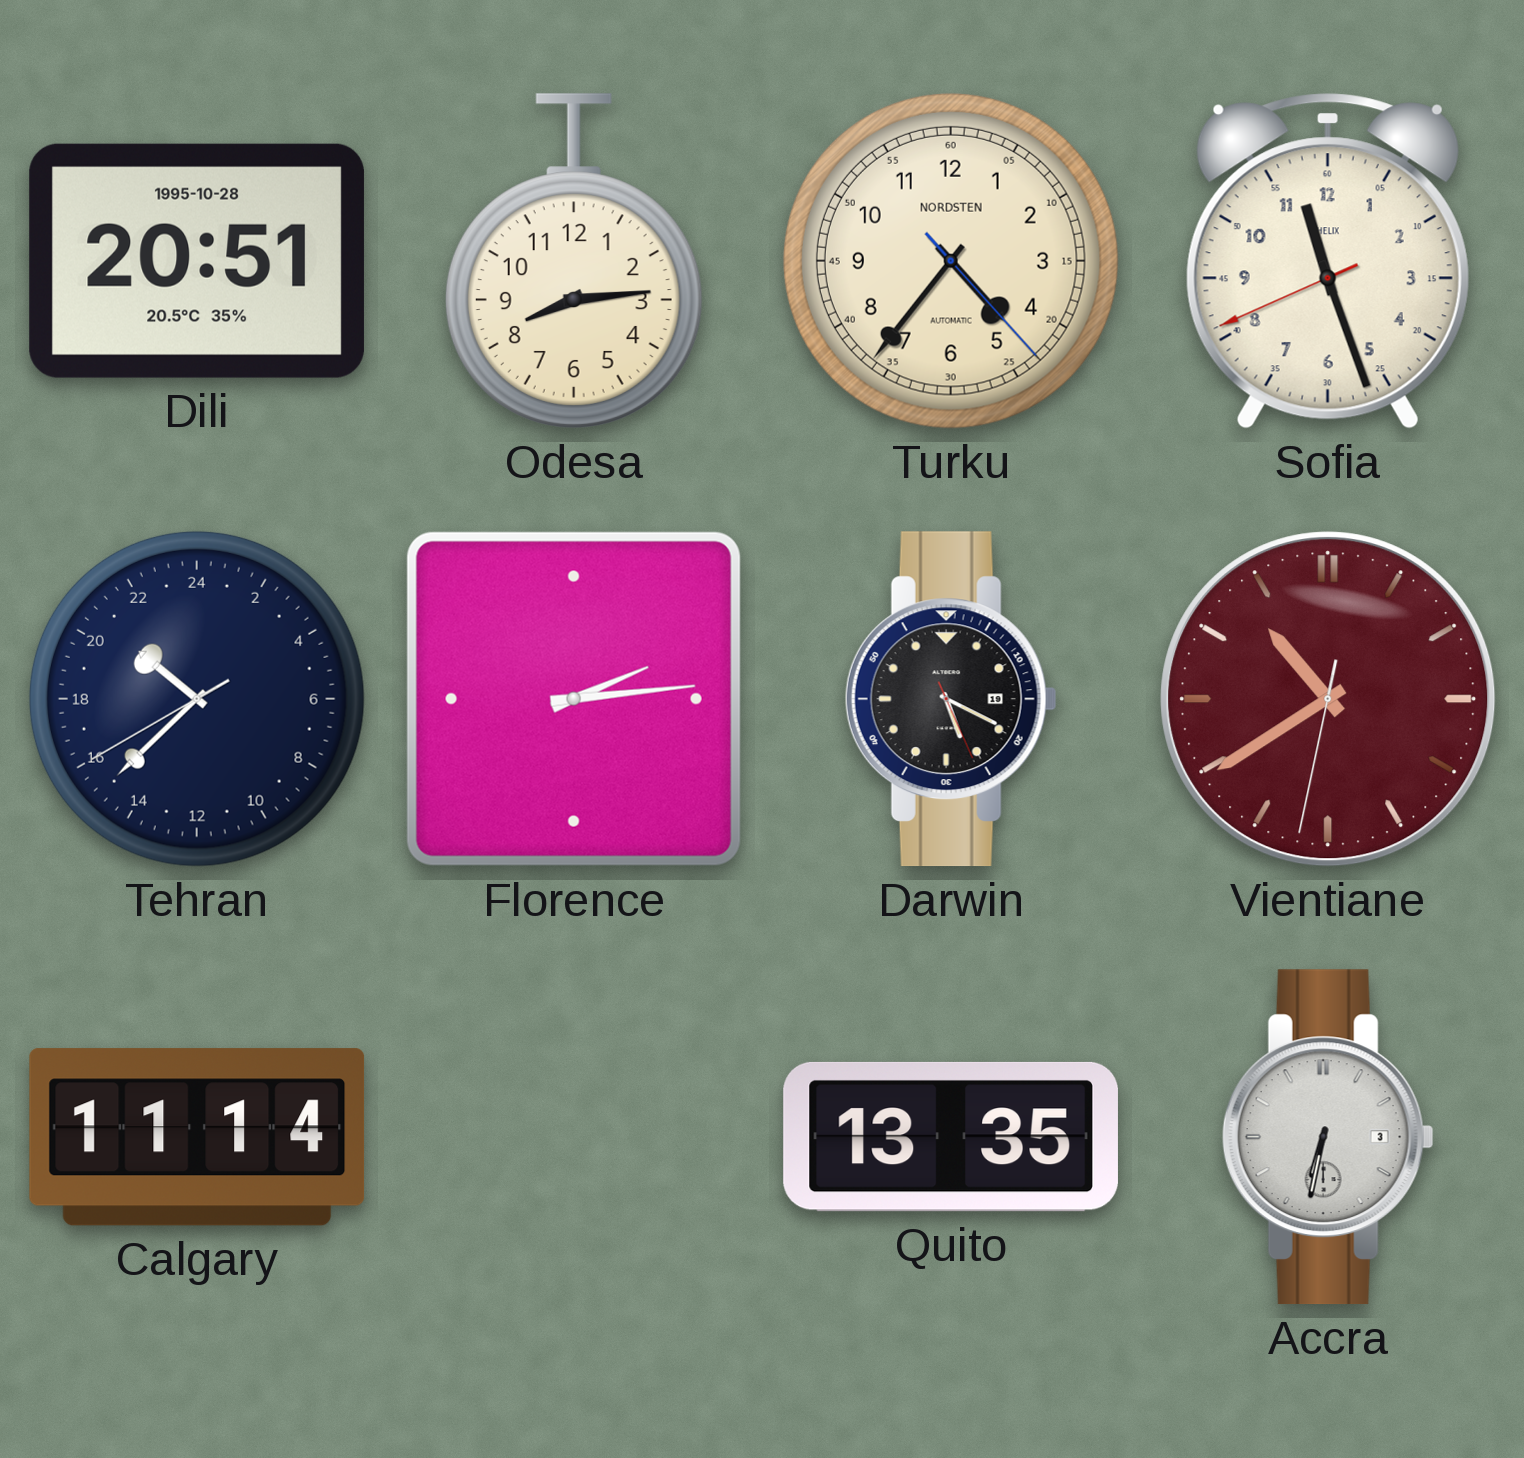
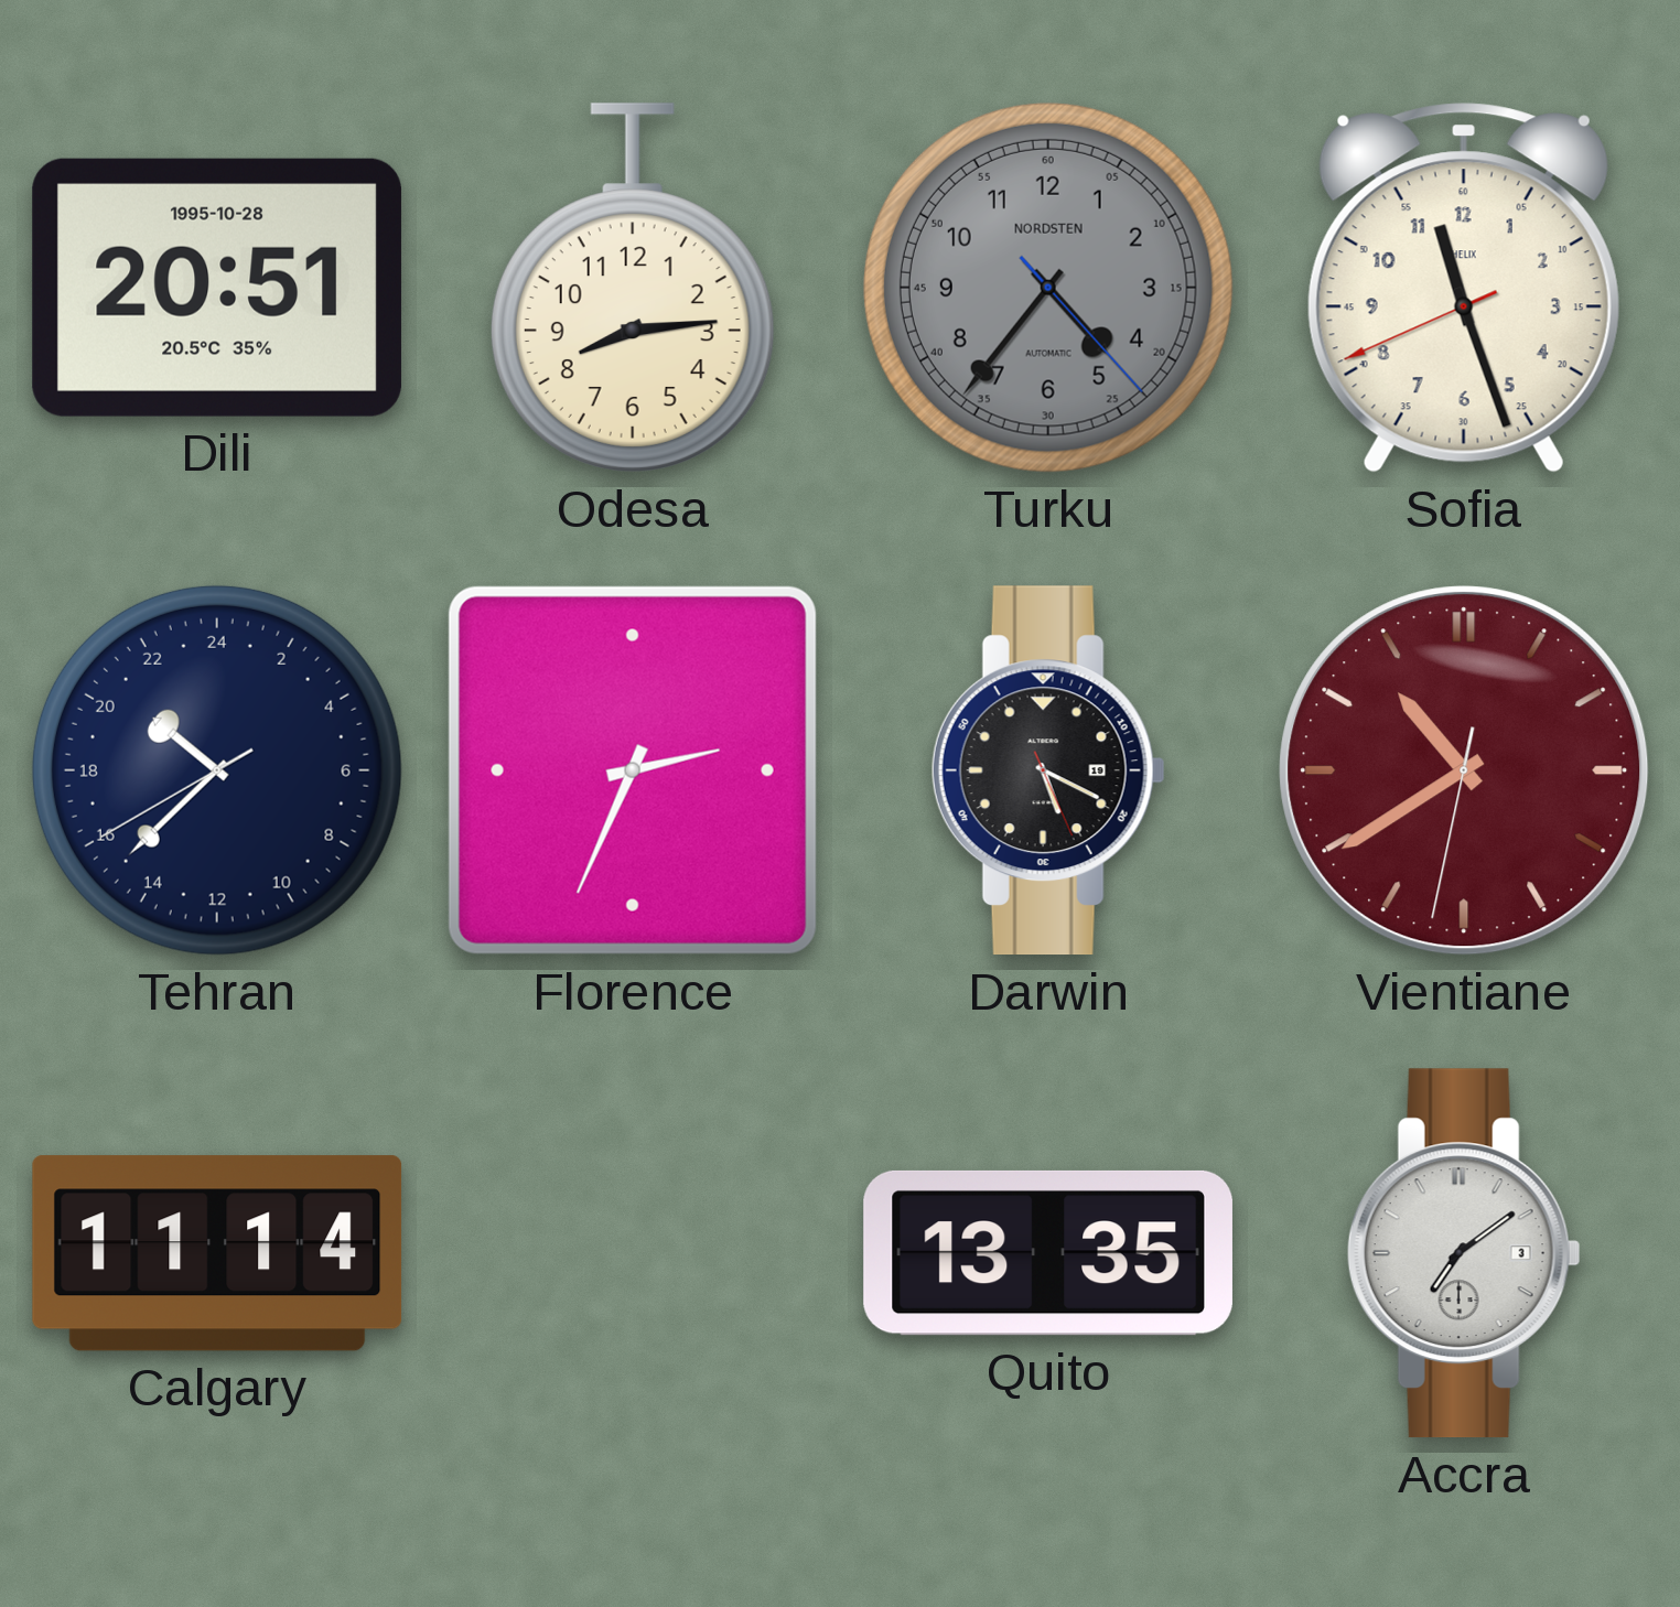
Turku dial: cream -> grey (1048, 288)
Florence: 2:14 -> 2:34 (633, 770)
Accra: 6:32 -> 7:09 (1464, 1253)
